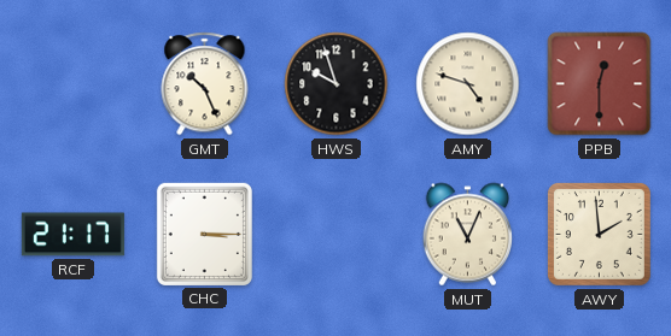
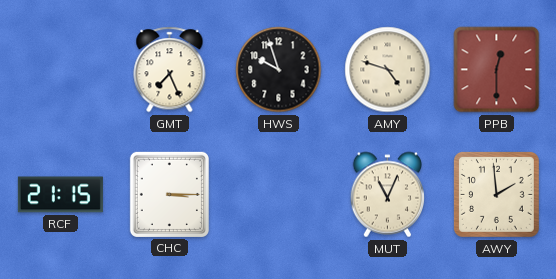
GMT: 10:26 -> 7:26 (170, 70)
RCF: 21:17 -> 21:15 (60, 195)
